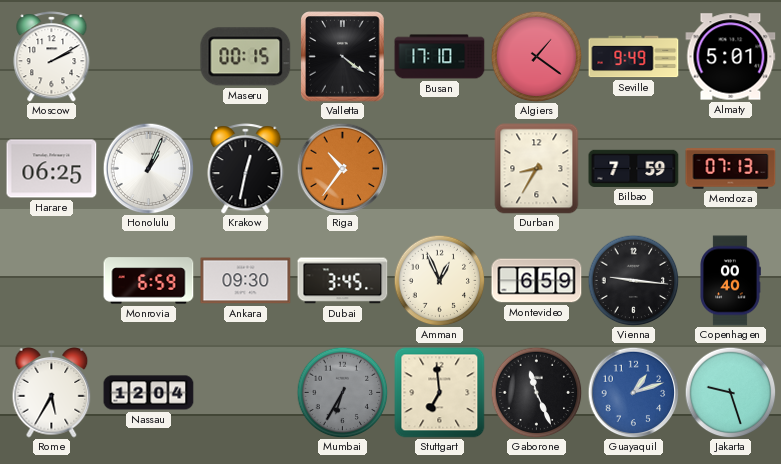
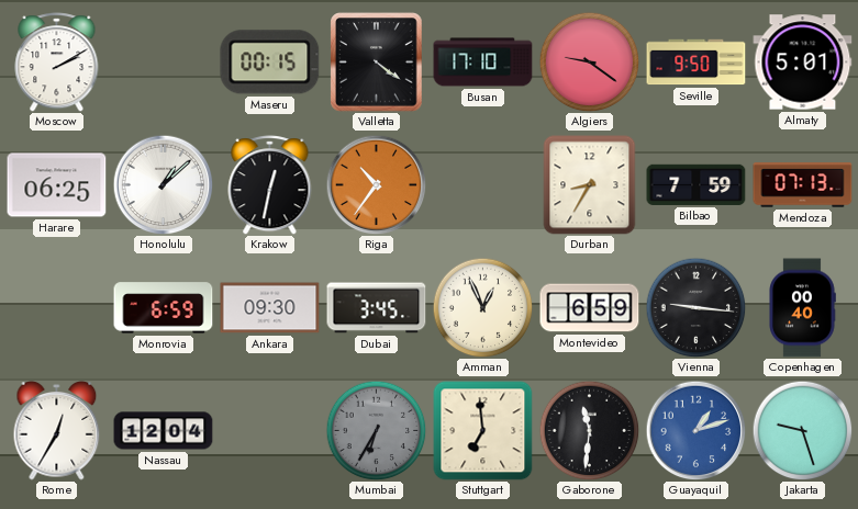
Algiers: 1:21 -> 9:21 (589, 61)
Seville: 9:49 -> 9:50 (697, 63)
Honolulu: 1:04 -> 1:08 (163, 184)
Rome: 5:35 -> 12:35 (57, 431)
Gaborone: 11:26 -> 11:31 (589, 430)
